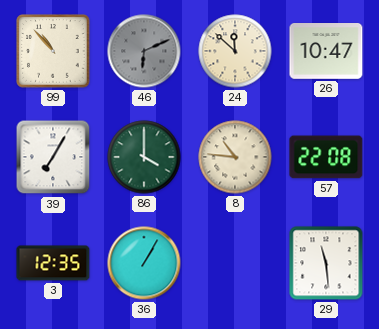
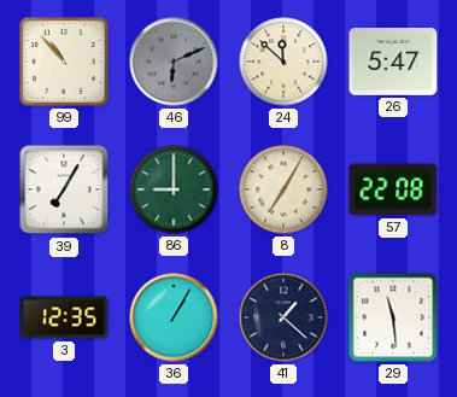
26: 10:47 -> 5:47 (393, 63)
86: 4:00 -> 9:00 (174, 189)
8: 10:46 -> 7:05 (283, 189)
41: none -> 1:22 (283, 317)
